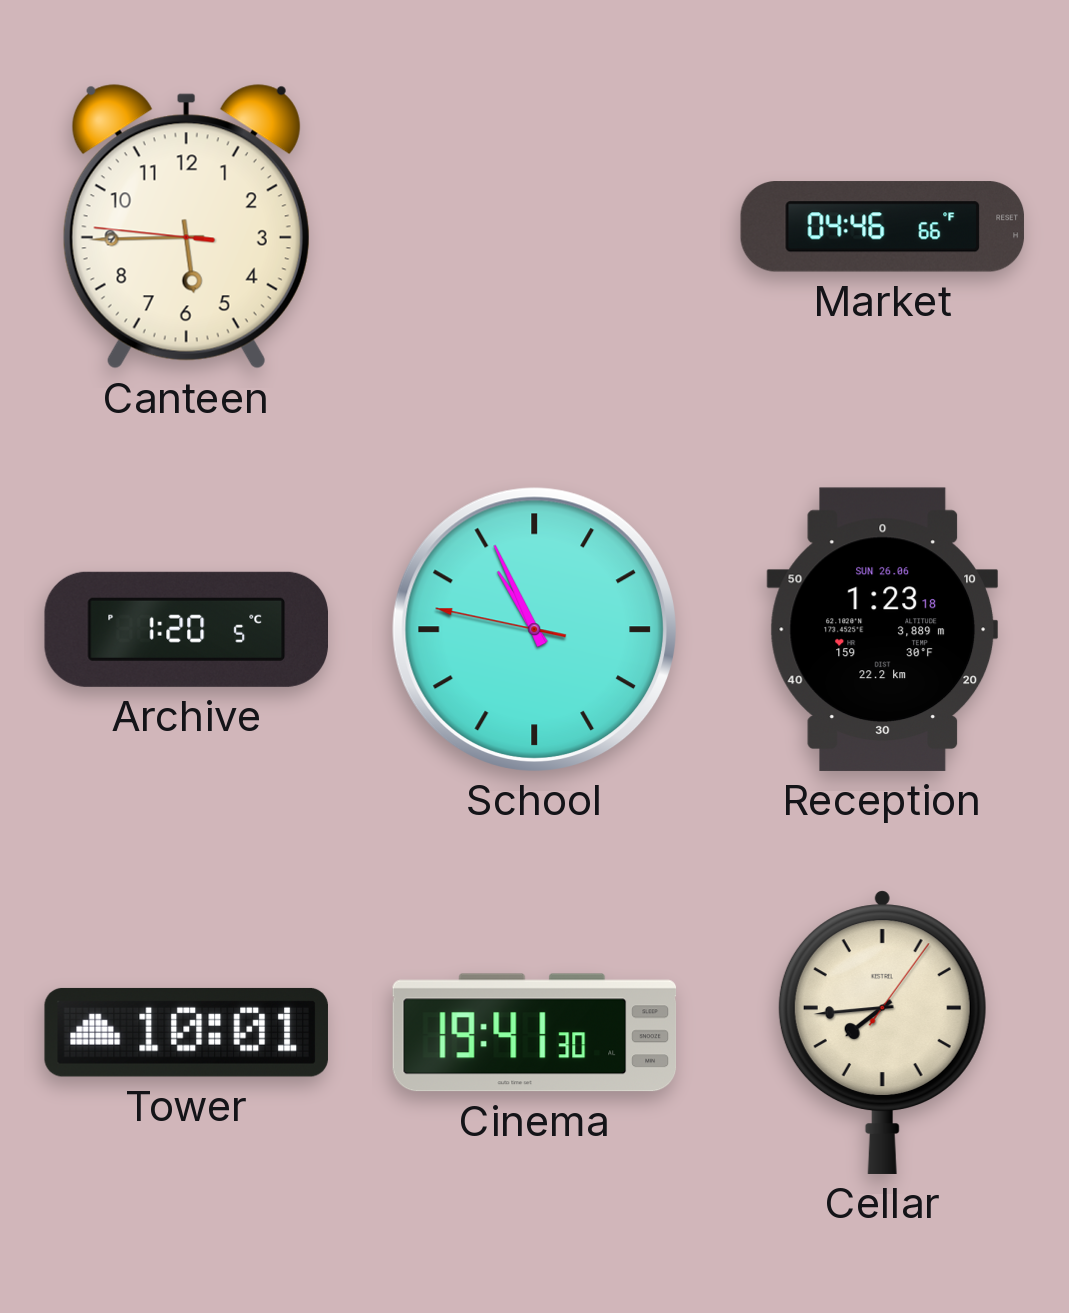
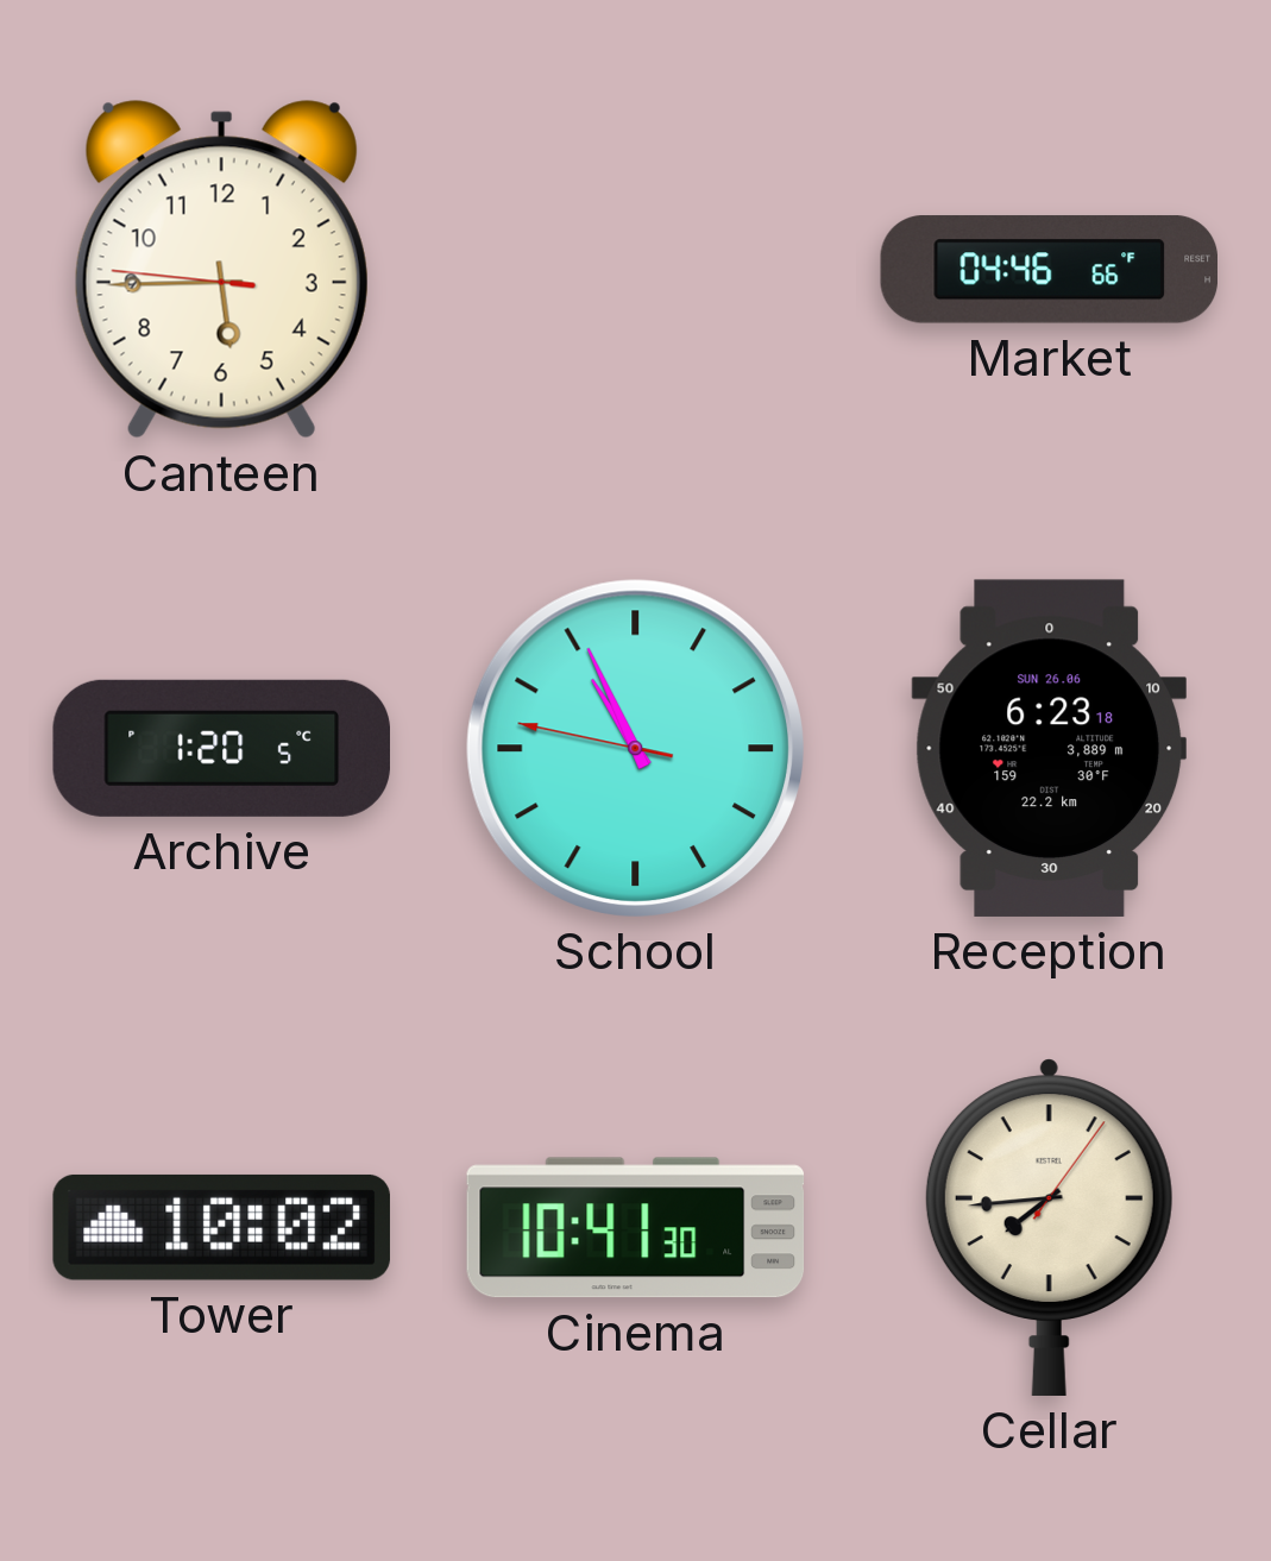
Reception: 1:23 -> 6:23 (1049, 748)
Tower: 10:01 -> 10:02 (221, 1227)
Cinema: 19:41 -> 10:41 (636, 1228)
